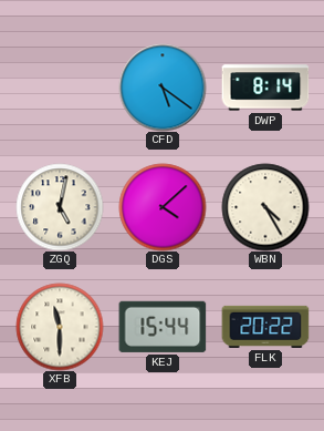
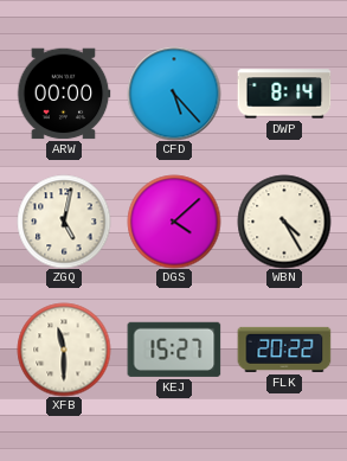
ARW: none -> 00:00 (64, 94)
CFD: 5:21 -> 5:23 (174, 94)
KEJ: 15:44 -> 15:27 (174, 350)
